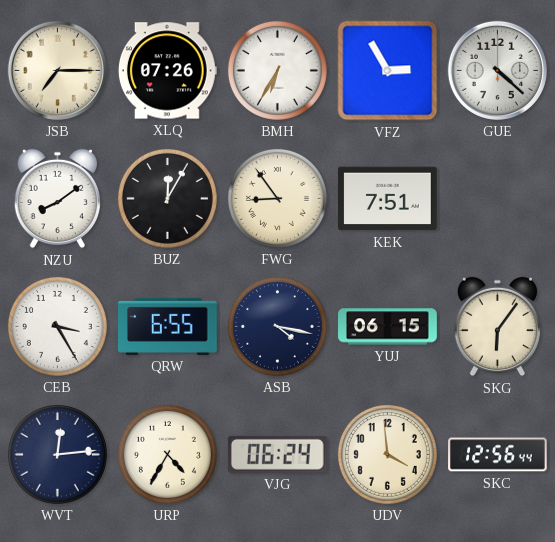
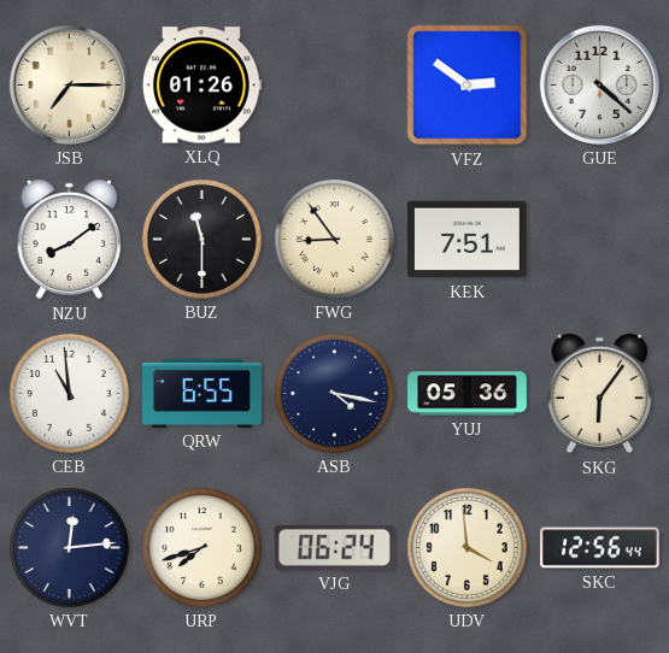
XLQ: 07:26 -> 01:26 (201, 86)
BMH: 6:35 -> none (277, 70)
VFZ: 2:55 -> 2:51 (468, 86)
BUZ: 12:05 -> 11:30 (201, 239)
CEB: 3:25 -> 10:59 (69, 393)
YUJ: 06:15 -> 05:36 (468, 394)
URP: 4:35 -> 7:42 (201, 547)
